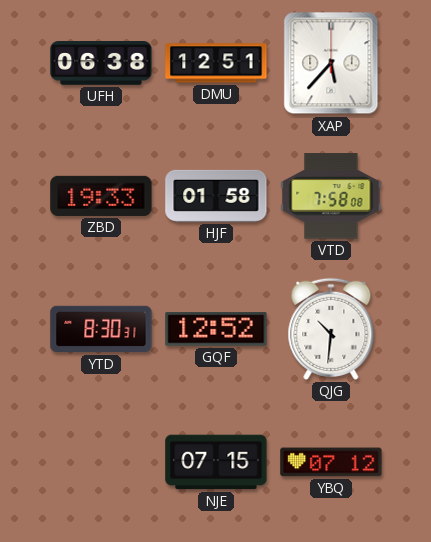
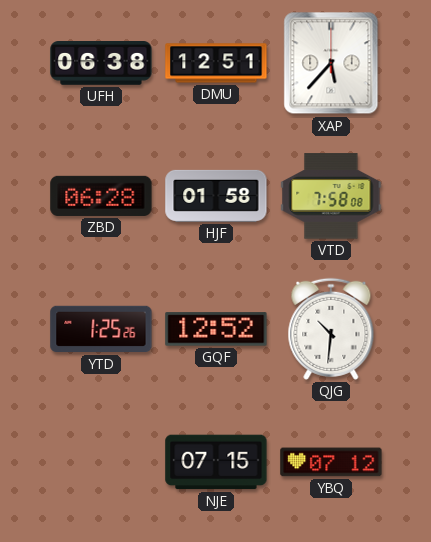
ZBD: 19:33 -> 06:28 (101, 196)
YTD: 8:30 -> 1:25 (101, 329)
